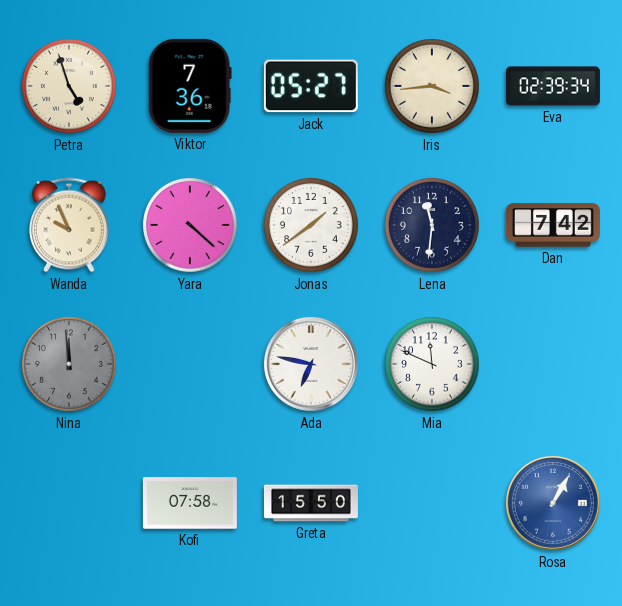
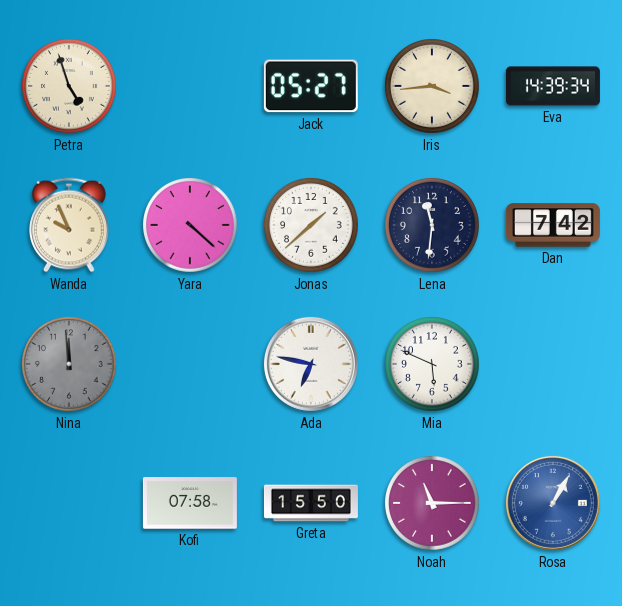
Viktor: 7:36 -> none (190, 86)
Eva: 02:39 -> 14:39 (553, 86)
Jonas: 1:39 -> 1:38 (312, 226)
Mia: 11:49 -> 5:49 (433, 365)
Noah: none -> 11:15 (433, 504)
